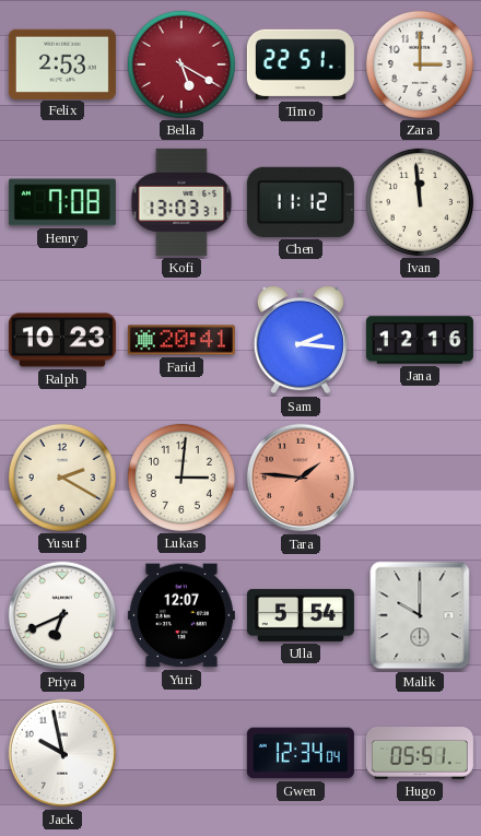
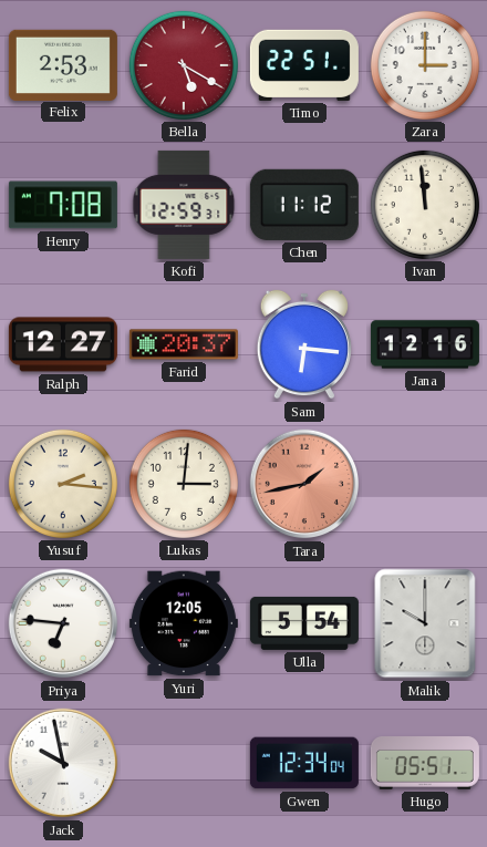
Kofi: 13:03 -> 12:59 (184, 205)
Ralph: 10:23 -> 12:27 (63, 344)
Farid: 20:41 -> 20:37 (184, 344)
Sam: 2:16 -> 6:16 (304, 344)
Yusuf: 2:20 -> 2:16 (63, 484)
Tara: 1:46 -> 1:43 (304, 484)
Priya: 6:41 -> 6:46 (63, 623)
Yuri: 12:07 -> 12:05 (184, 623)
